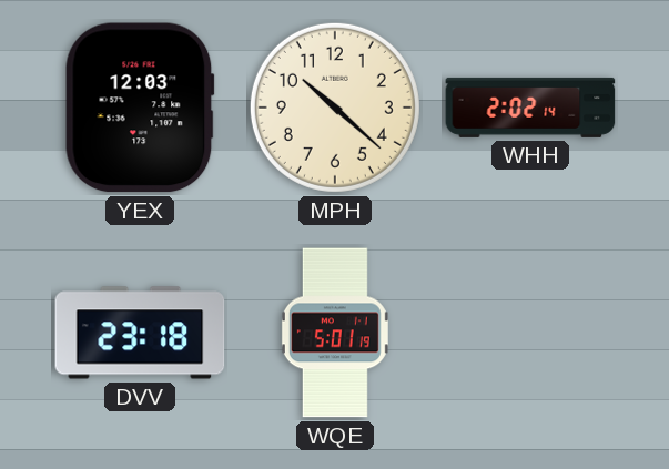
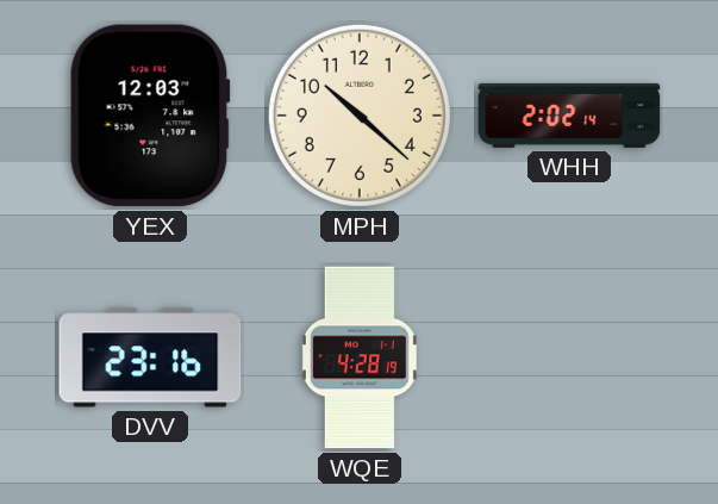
DVV: 23:18 -> 23:16 (150, 357)
WQE: 5:01 -> 4:28 (360, 357)
